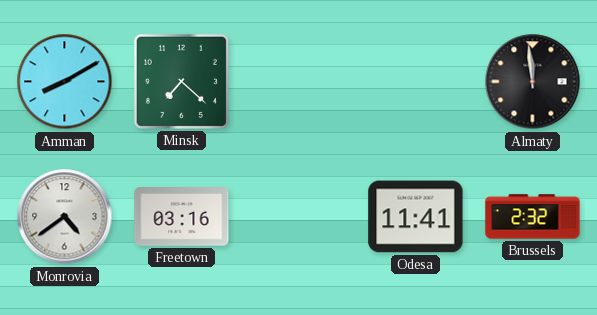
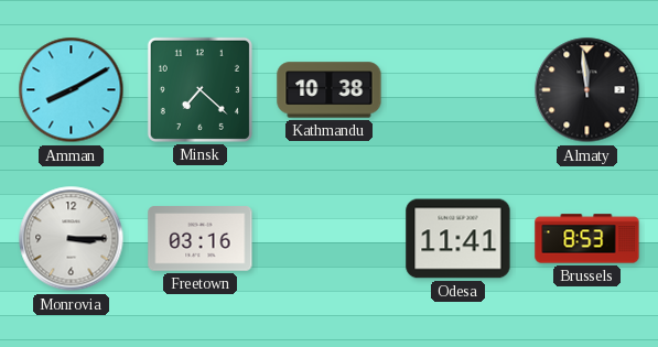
Kathmandu: none -> 10:38 (330, 90)
Monrovia: 4:39 -> 3:15 (72, 239)
Brussels: 2:32 -> 8:53 (587, 239)
